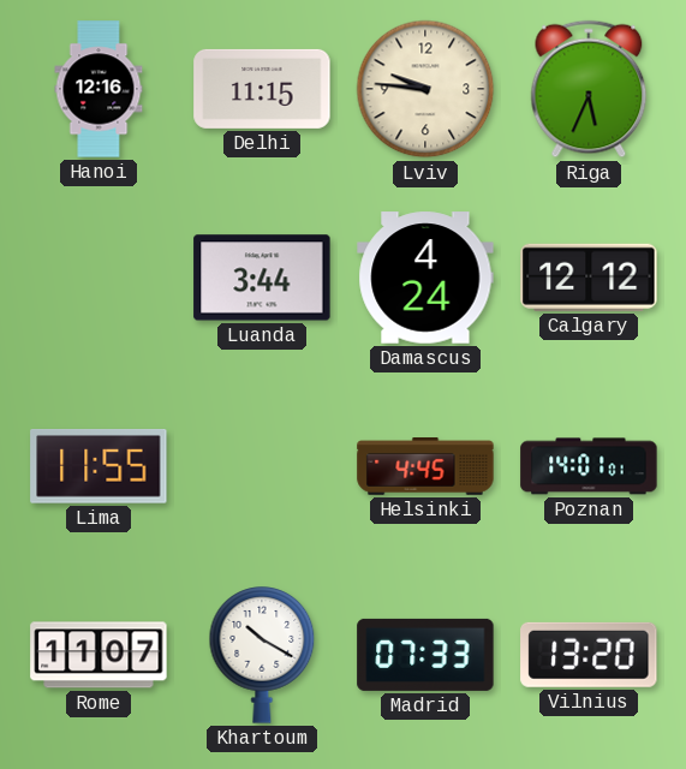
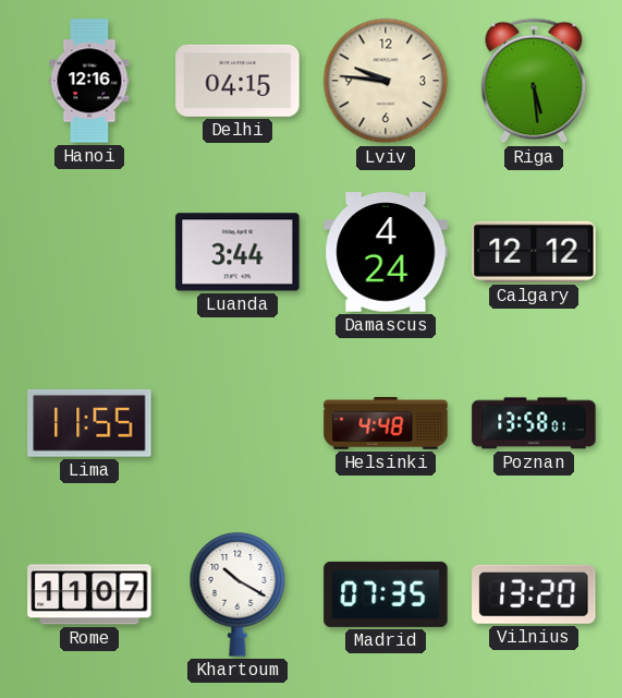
Delhi: 11:15 -> 04:15 (237, 81)
Riga: 5:34 -> 5:29 (534, 81)
Helsinki: 4:45 -> 4:48 (386, 423)
Poznan: 14:01 -> 13:58 (534, 423)
Madrid: 07:33 -> 07:35 (386, 594)
